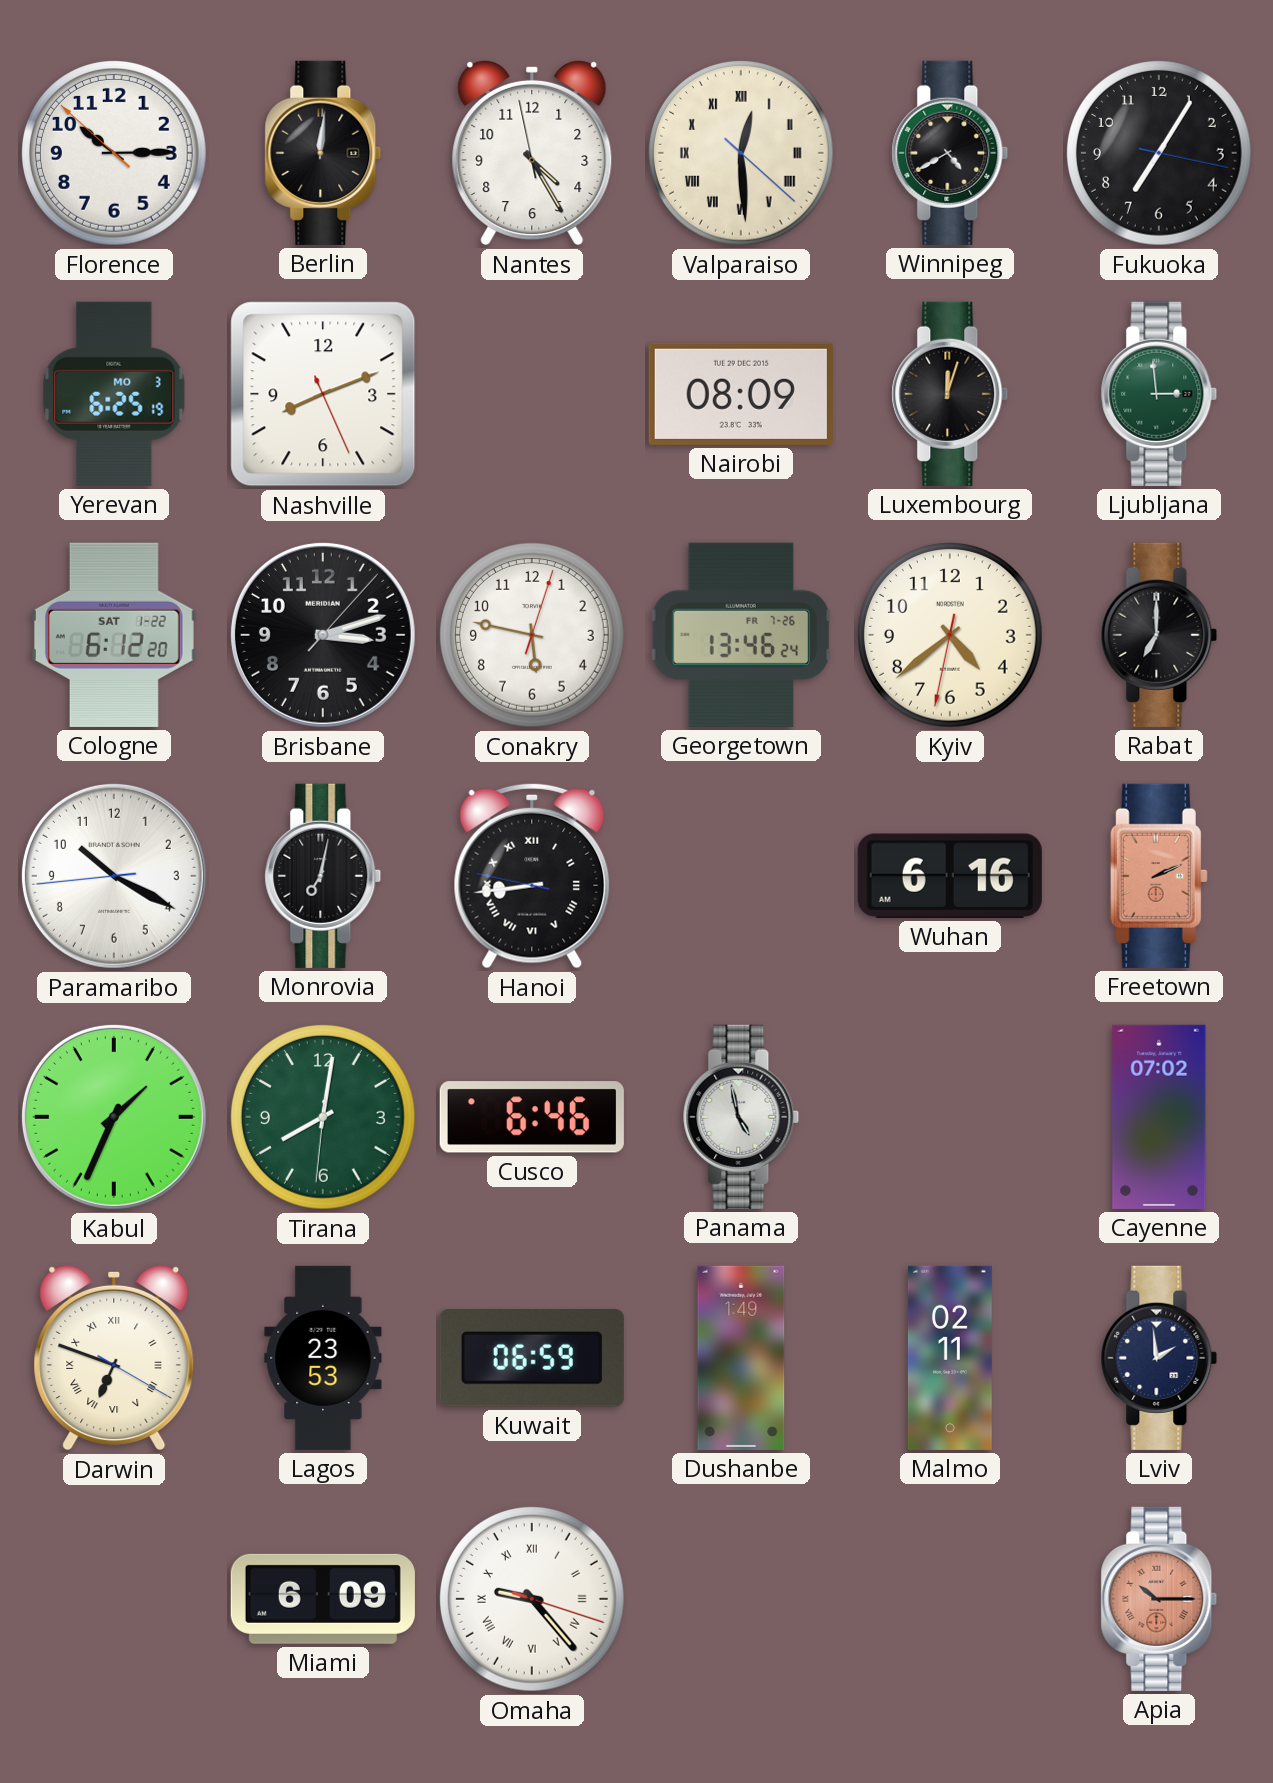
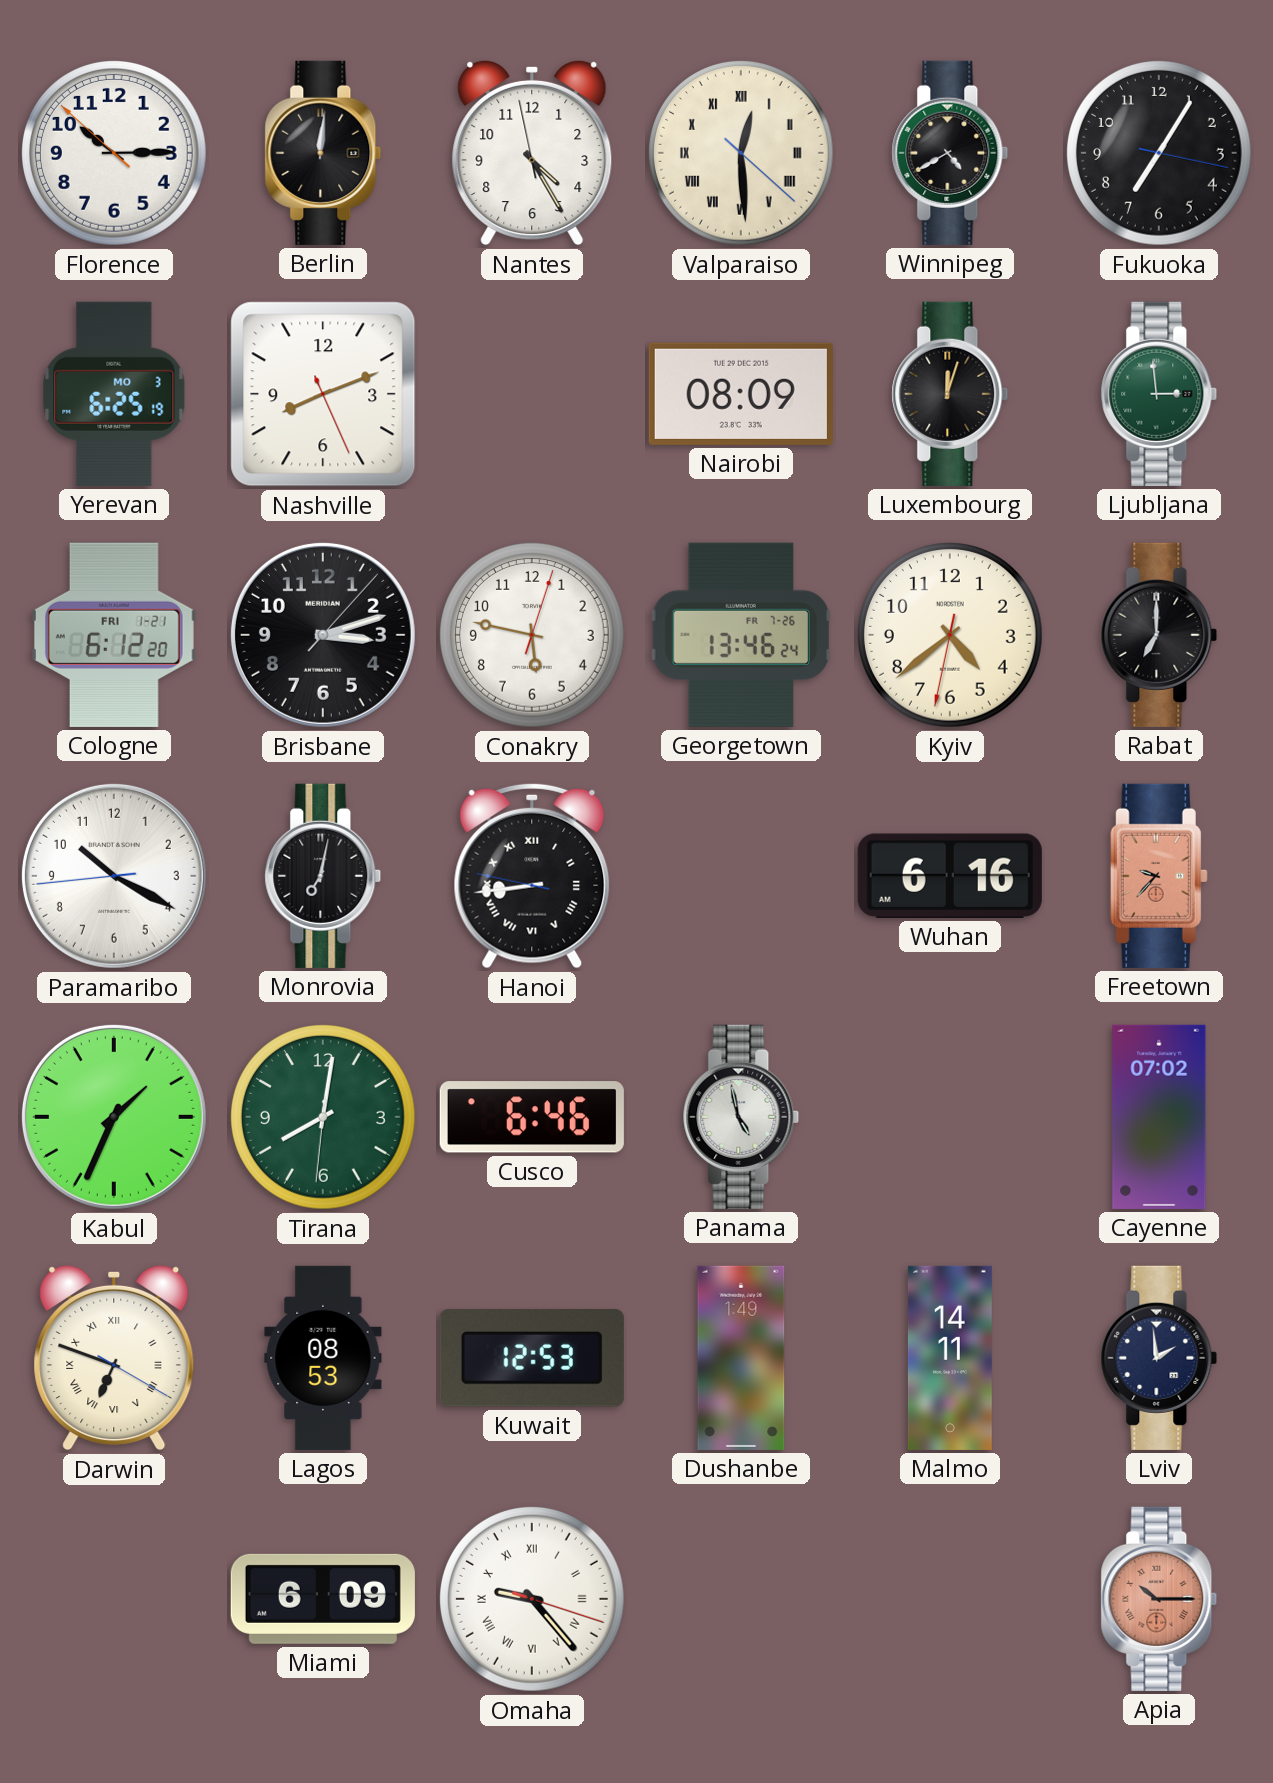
Cologne date: SAT 1-22 -> FRI 1-21 (114, 635)
Freetown: 2:11 -> 9:37 (1159, 876)
Lagos: 23:53 -> 08:53 (323, 1358)
Kuwait: 06:59 -> 12:53 (532, 1359)
Malmo: 02:11 -> 14:11 (950, 1358)
